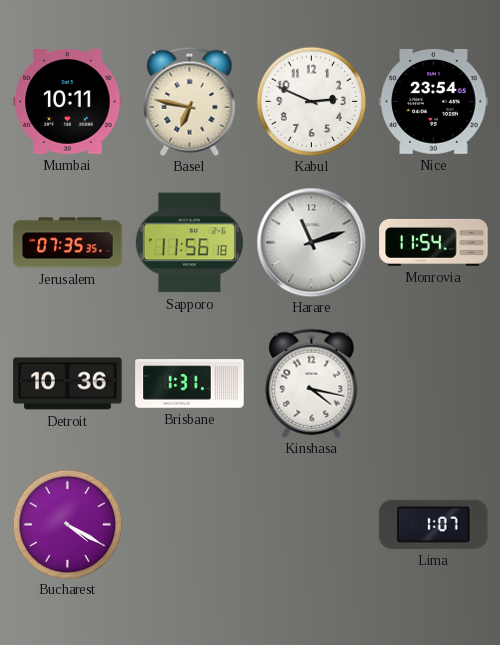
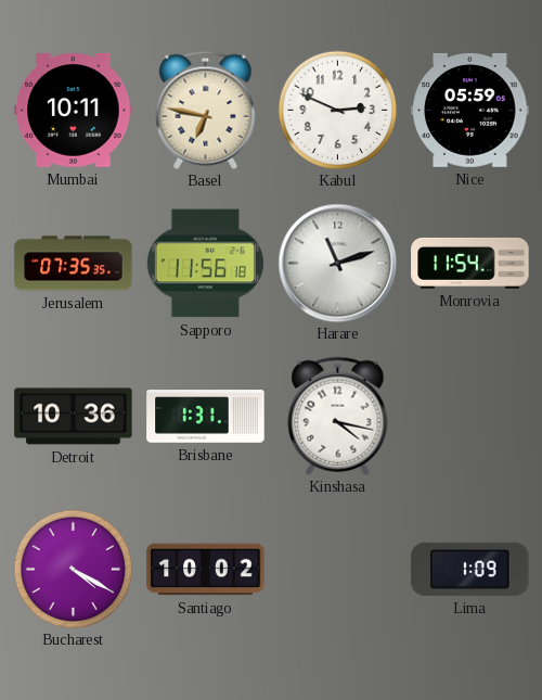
Nice: 23:54 -> 05:59 (470, 111)
Santiago: none -> 10:02 (206, 570)
Lima: 1:07 -> 1:09 (470, 569)
